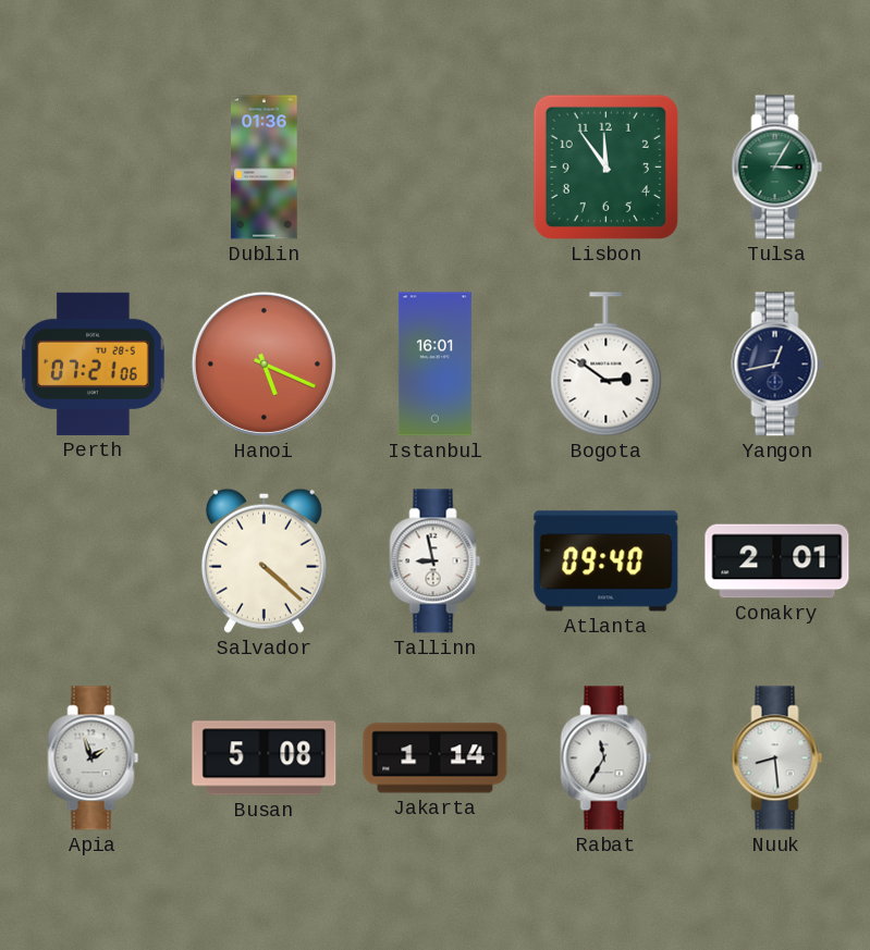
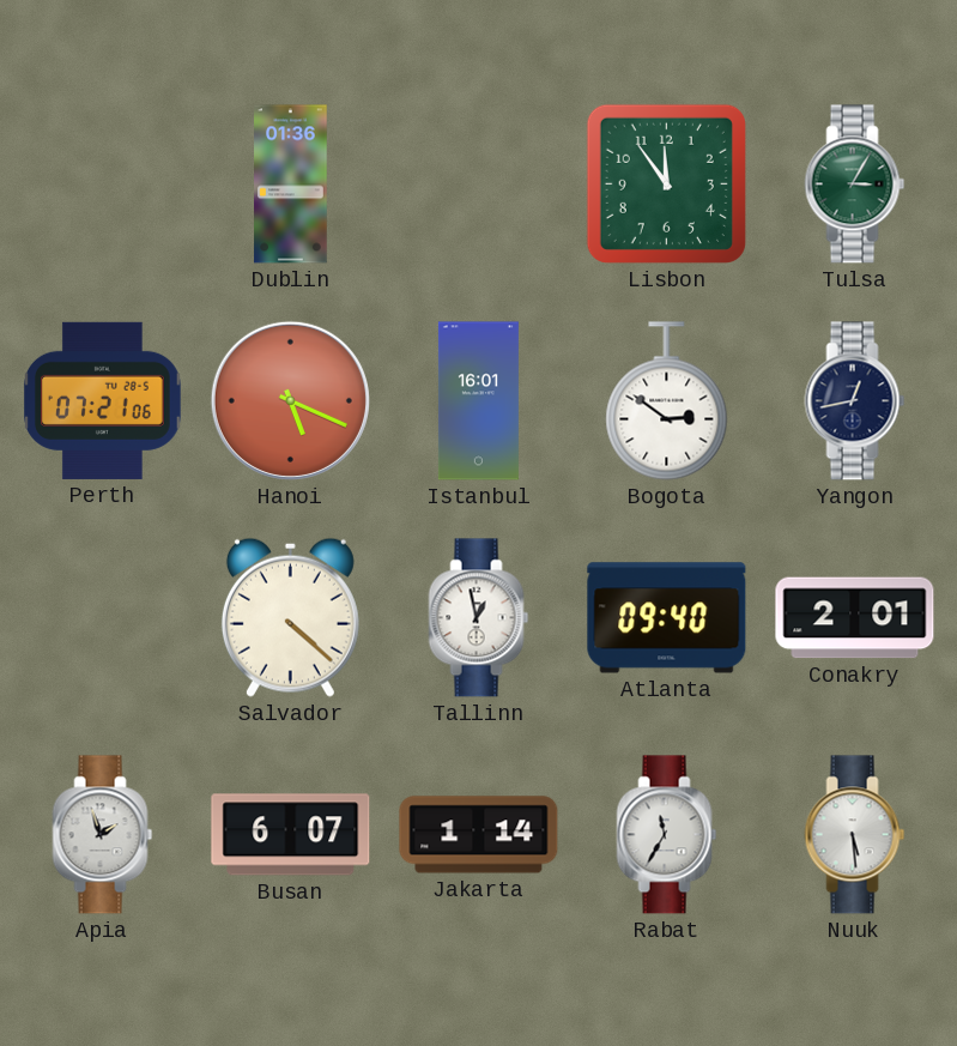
Tallinn: 8:58 -> 12:58 (479, 618)
Busan: 5:08 -> 6:07 (291, 835)
Nuuk: 8:29 -> 5:29 (855, 835)
